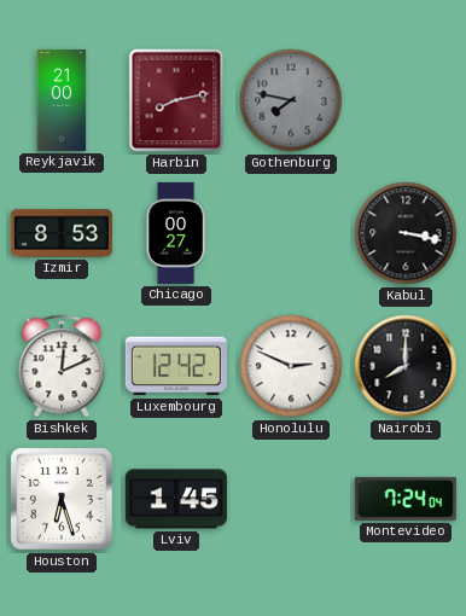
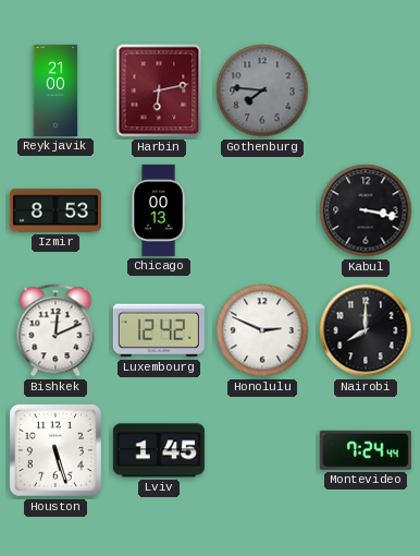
Harbin: 8:13 -> 6:13 (159, 90)
Gothenburg: 7:47 -> 7:46 (262, 90)
Chicago: 00:27 -> 00:13 (159, 210)
Houston: 6:27 -> 5:27 (55, 450)
Montevideo: 7:24:04 -> 7:24:44 (366, 450)
